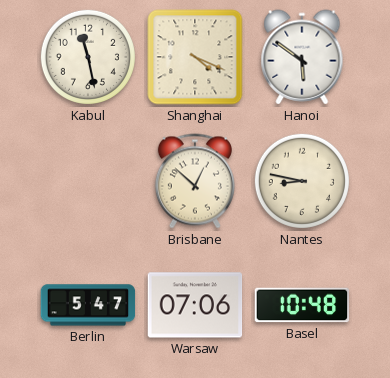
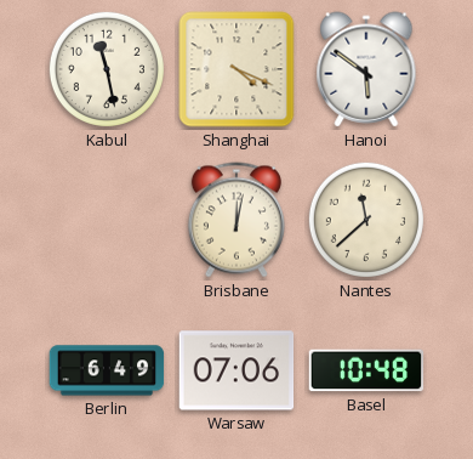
Brisbane: 12:52 -> 12:02 (236, 220)
Nantes: 8:47 -> 11:38 (366, 220)
Berlin: 5:47 -> 6:49 (107, 370)
